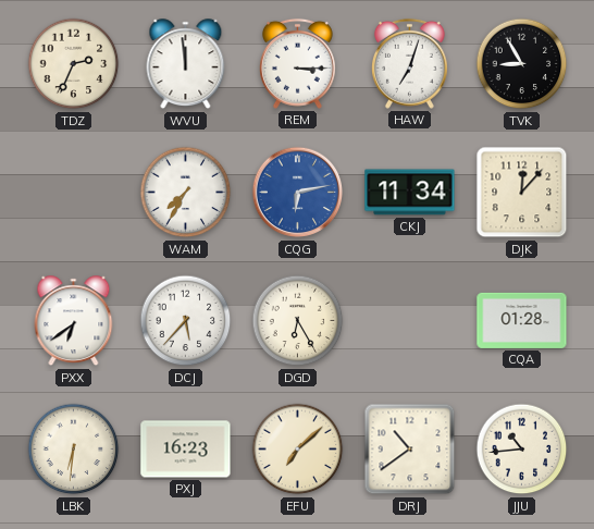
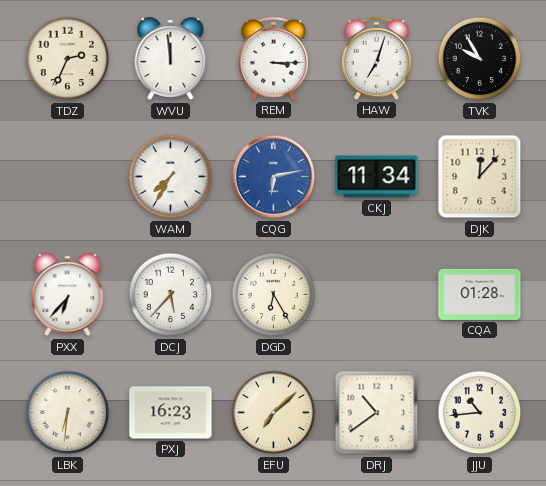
TVK: 8:55 -> 9:55 (480, 59)
PXX: 6:39 -> 6:37 (68, 295)
